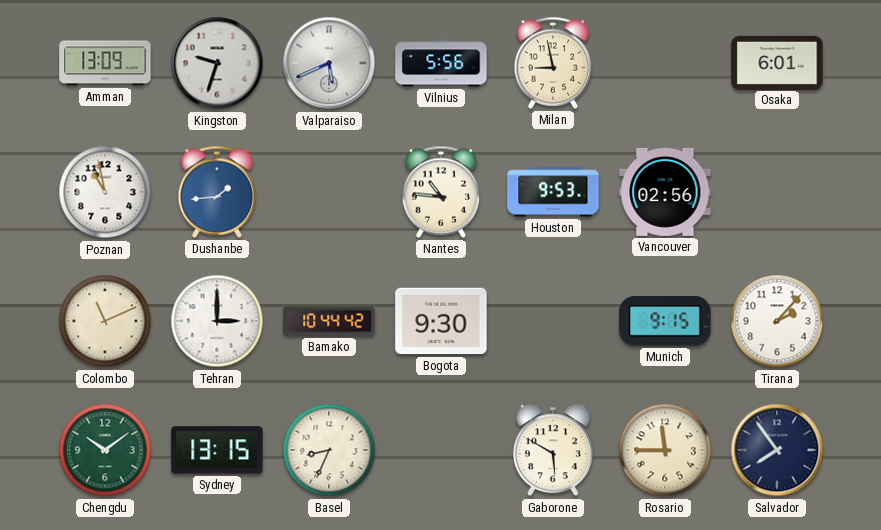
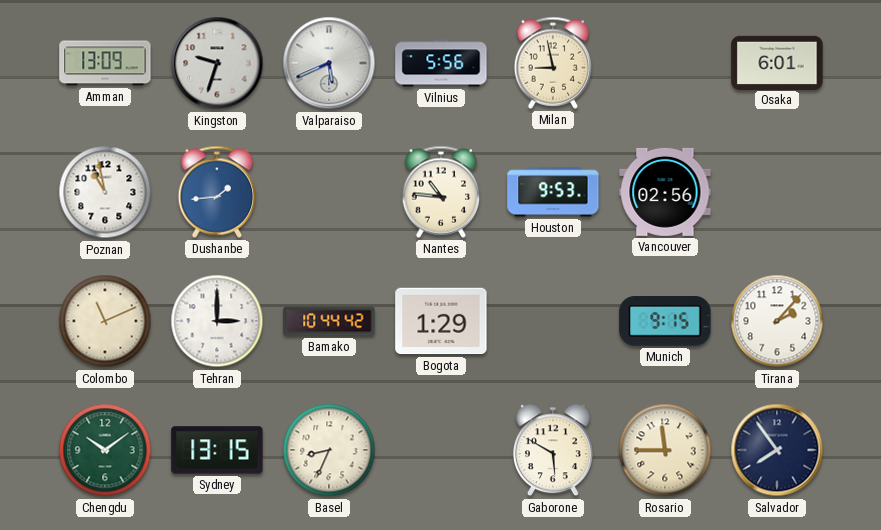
Bogota: 9:30 -> 1:29 (441, 321)
